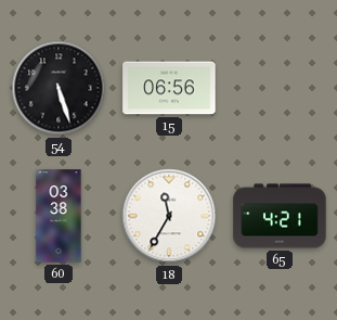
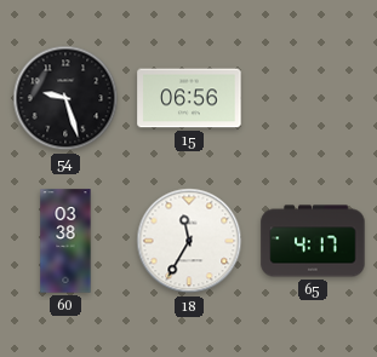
54: 5:27 -> 9:27 (65, 98)
65: 4:21 -> 4:17 (313, 241)
